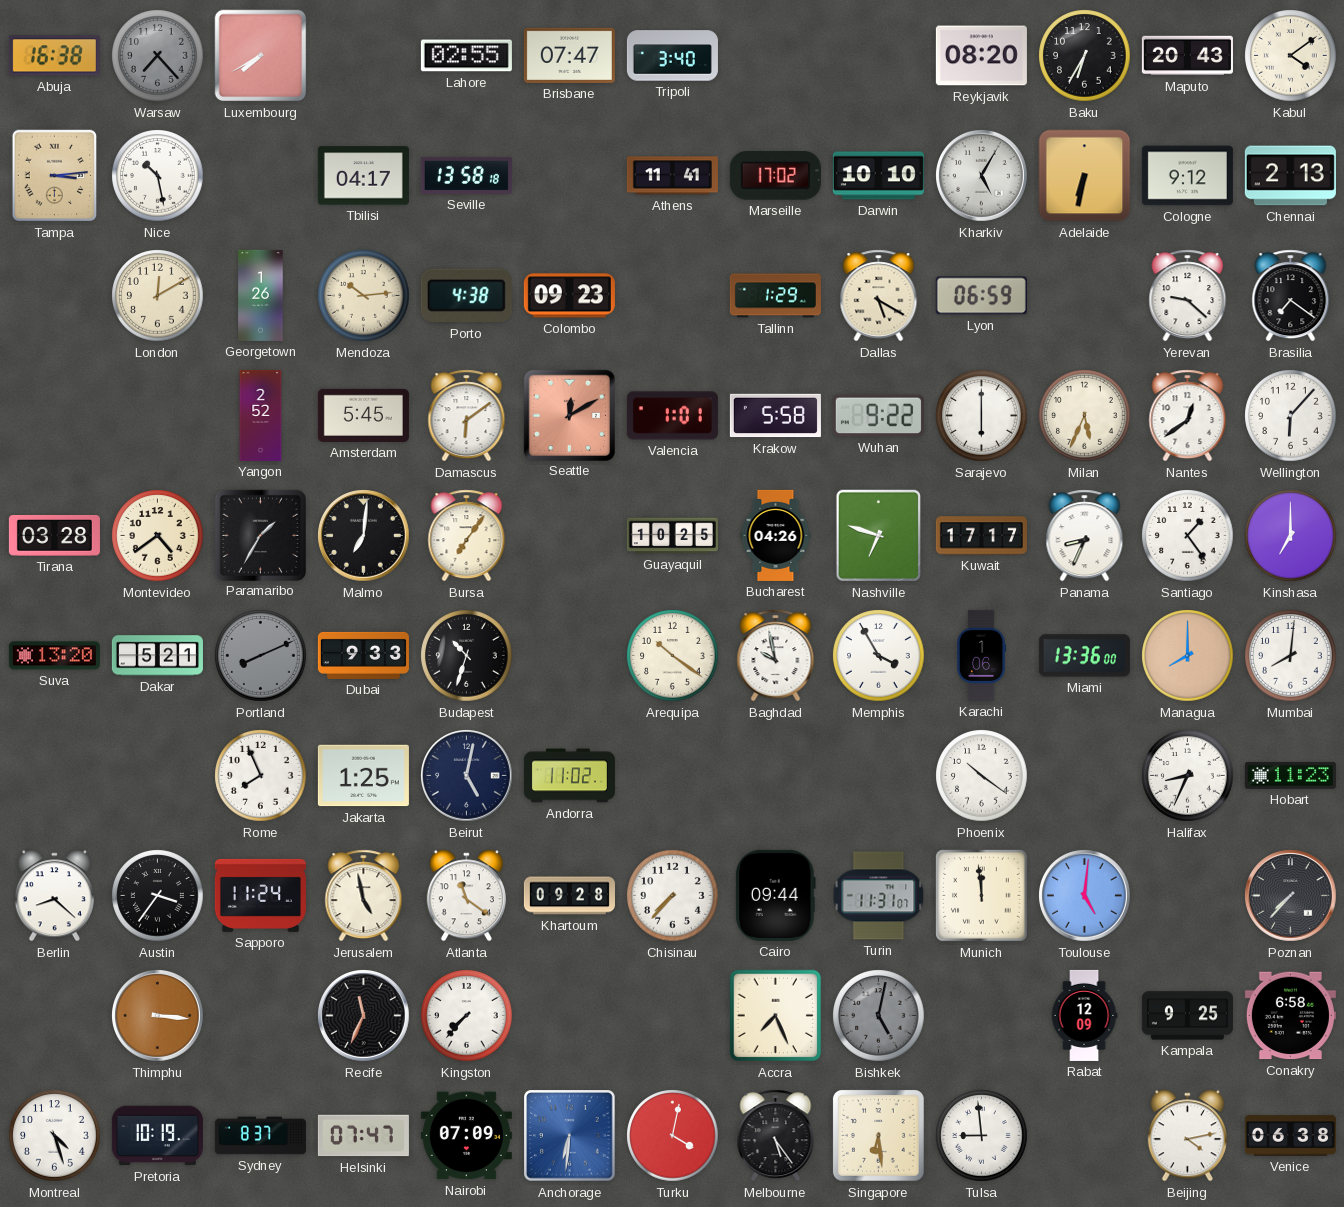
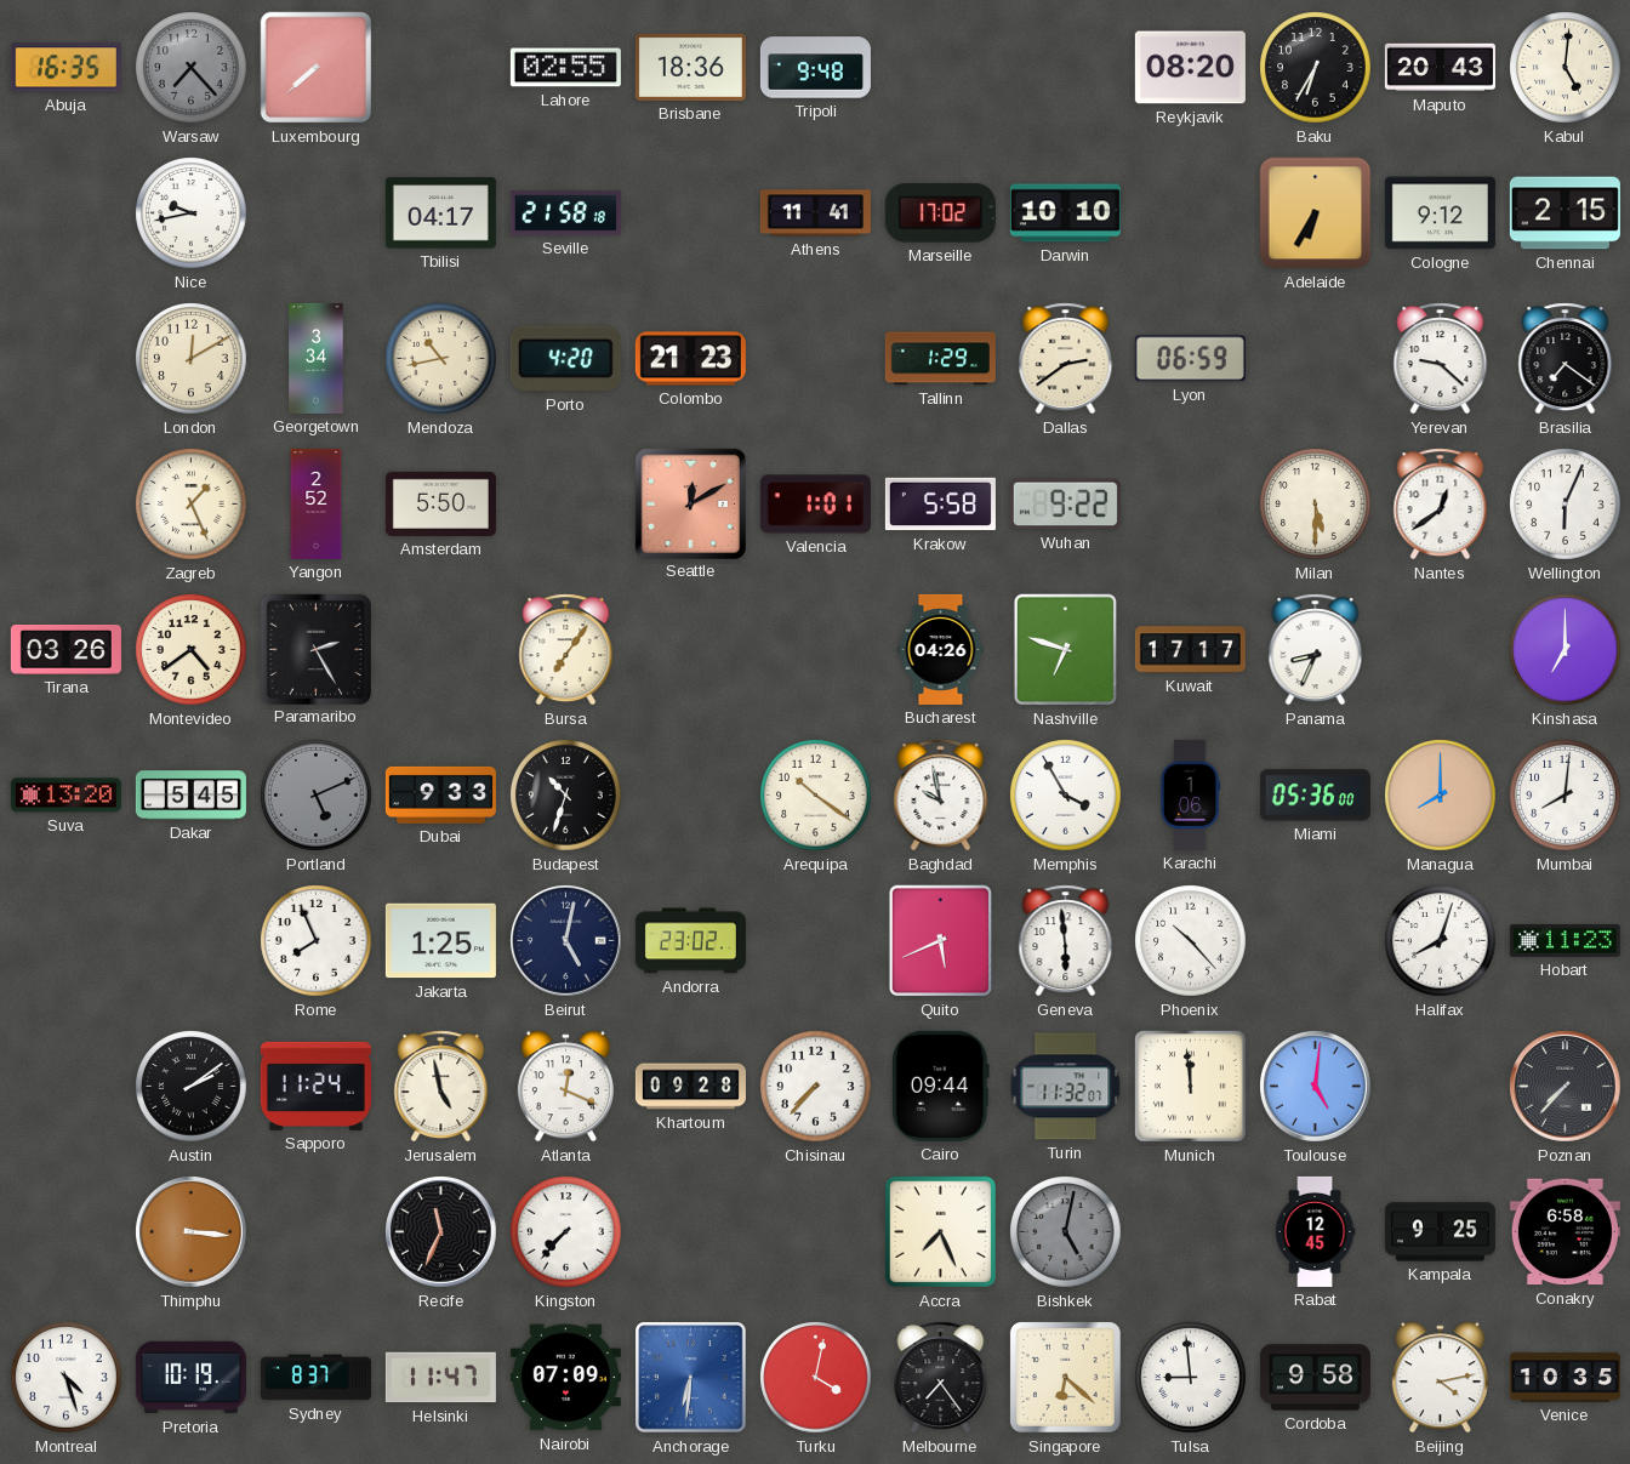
Abuja: 16:38 -> 16:35 (65, 68)
Luxembourg: 7:40 -> 7:38 (317, 68)
Brisbane: 07:47 -> 18:36 (690, 67)
Tripoli: 3:40 -> 9:48 (815, 68)
Kabul: 4:09 -> 5:01 (1566, 68)
Tampa: 3:14 -> none (55, 176)
Nice: 10:28 -> 9:43 (192, 213)
Seville: 13:58 -> 21:58 (565, 212)
Kharkiv: 5:05 -> none (982, 176)
Adelaide: 6:32 -> 6:35 (1316, 213)
Chennai: 2:13 -> 2:15 (1565, 213)
Georgetown: 1:26 -> 3:34 (317, 358)
Mendoza: 10:14 -> 10:43 (441, 359)
Porto: 4:38 -> 4:20 (565, 359)
Colombo: 09:23 -> 21:23 (690, 359)
Dallas: 5:20 -> 2:39 (1066, 359)
Zagreb: none -> 1:26 (192, 505)
Amsterdam: 5:45 -> 5:50 (440, 503)
Damascus: 6:09 -> none (467, 416)
Sarajevo: 6:00 -> none (982, 416)
Milan: 5:34 -> 5:30 (1316, 505)
Wellington: 6:07 -> 6:04 (1566, 505)
Tirana: 03:28 -> 03:26 (65, 650)
Paramaribo: 1:35 -> 2:25 (315, 649)
Malmo: 7:01 -> none (364, 536)
Guayaquil: 10:25 -> none (672, 536)
Santiago: 1:24 -> none (1188, 536)
Dakar: 5:21 -> 5:45 (190, 796)
Portland: 8:11 -> 5:11 (317, 796)
Miami: 13:36 -> 05:36 (1315, 796)
Andorra: 11:02 -> 23:02 (690, 941)
Quito: none -> 5:41 (941, 941)
Geneva: none -> 5:59 (1066, 941)
Phoenix: 10:21 -> 10:23 (1191, 941)
Halifax: 8:34 -> 8:03 (1441, 941)
Berlin: 8:22 -> none (54, 896)
Austin: 3:36 -> 2:09 (192, 1087)
Atlanta: 11:21 -> 12:19 (565, 1087)
Turin: 11:31 -> 11:32 (1066, 1087)
Rabat: 12:09 -> 12:45 (1315, 1231)
Helsinki: 07:47 -> 11:47 (440, 1378)
Melbourne: 5:24 -> 7:24 (941, 1378)
Singapore: 6:29 -> 6:22 (1065, 1377)
Cordoba: none -> 9:58 (1315, 1378)
Venice: 06:38 -> 10:35 (1565, 1378)
